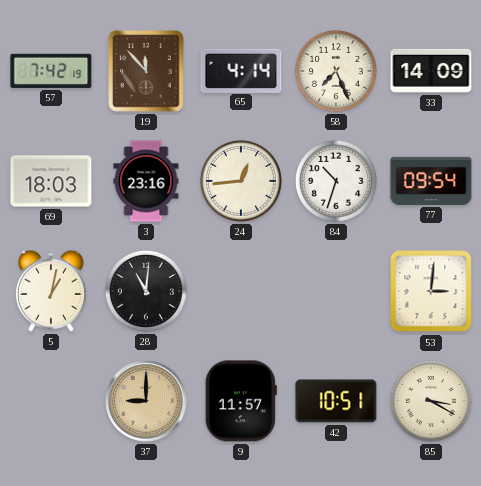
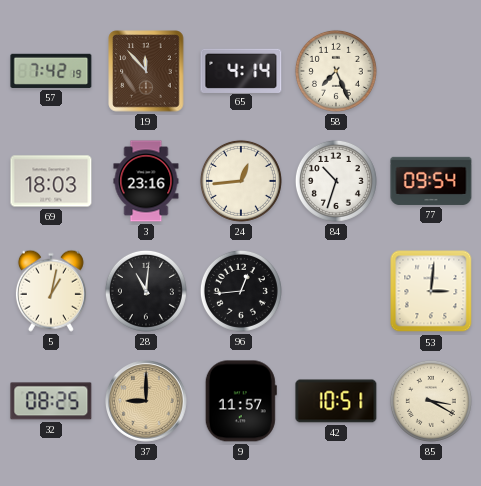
33: 14:09 -> none (431, 71)
96: none -> 12:44 (241, 291)
32: none -> 08:25 (51, 401)
